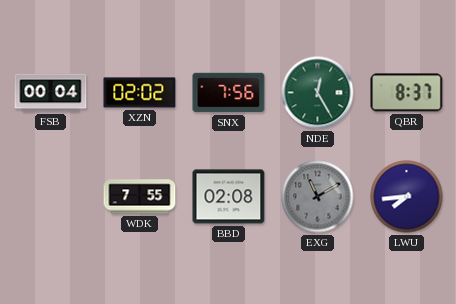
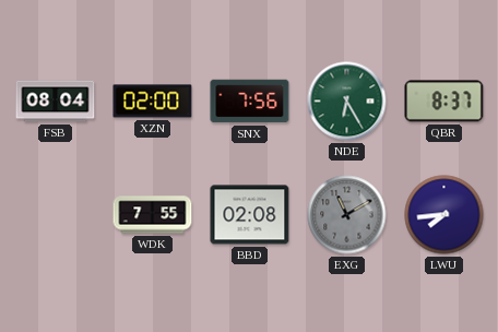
FSB: 00:04 -> 08:04 (56, 102)
XZN: 02:02 -> 02:00 (153, 102)
NDE: 12:25 -> 6:25 (347, 102)
